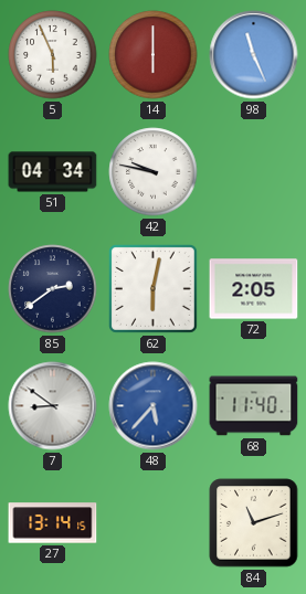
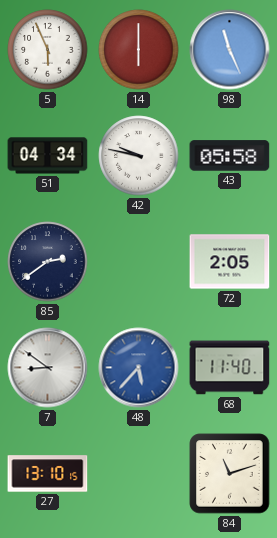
43: none -> 05:58 (230, 156)
62: 6:02 -> none (154, 289)
27: 13:14 -> 13:10 (48, 474)
